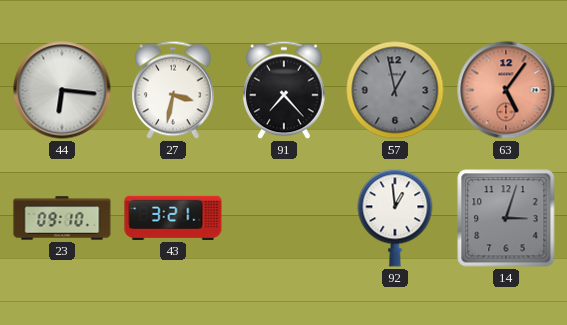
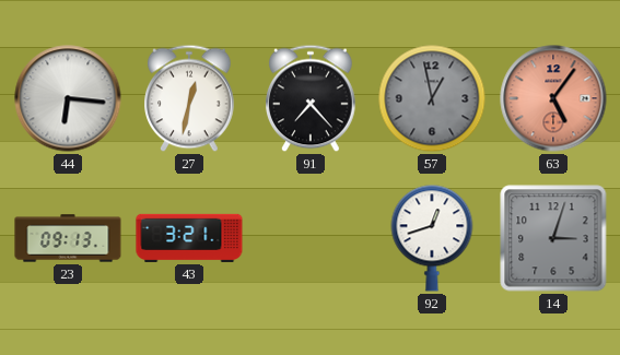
27: 3:32 -> 12:32 (189, 98)
23: 09:10 -> 09:13 (68, 238)
92: 12:59 -> 12:42 (432, 238)
